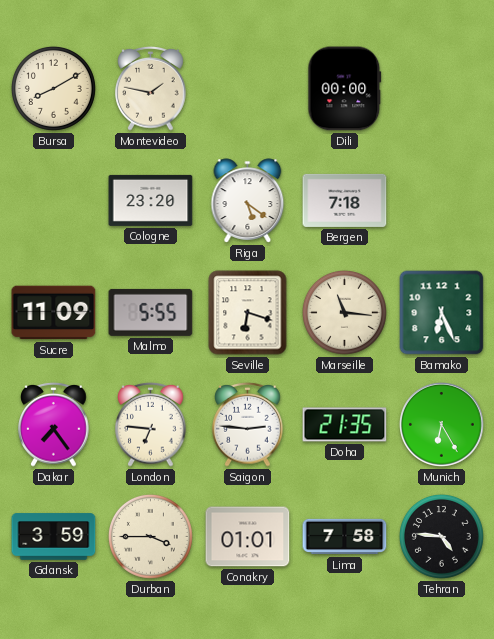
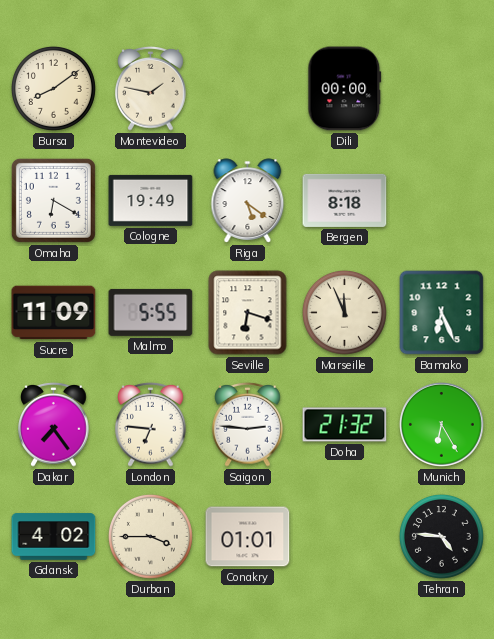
Bursa: 8:10 -> 8:09 (53, 88)
Omaha: none -> 6:20 (53, 200)
Cologne: 23:20 -> 19:49 (151, 200)
Bergen: 7:18 -> 8:18 (345, 200)
Marseille: 11:16 -> 11:56 (344, 312)
Doha: 21:35 -> 21:32 (345, 425)
Gdansk: 3:59 -> 4:02 (54, 537)
Lima: 7:58 -> none (345, 537)
